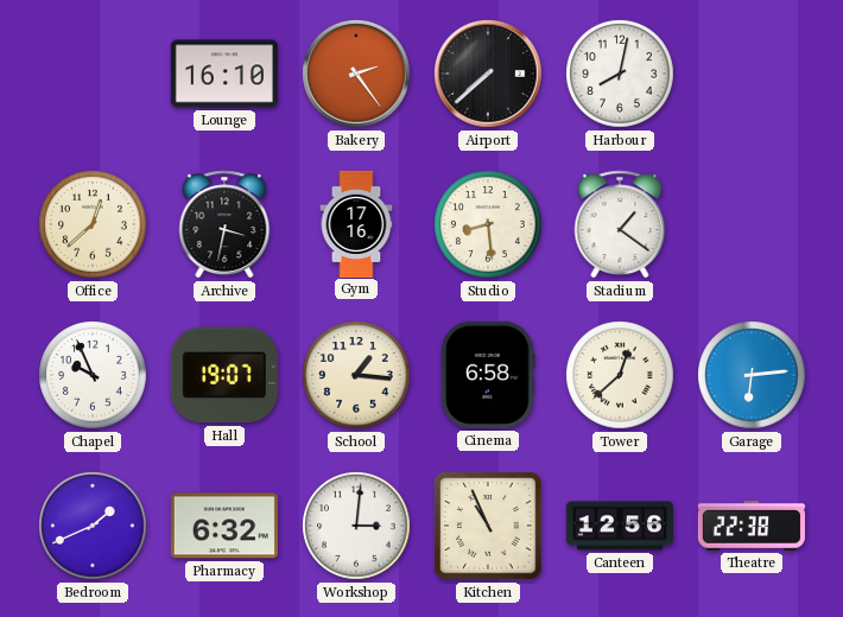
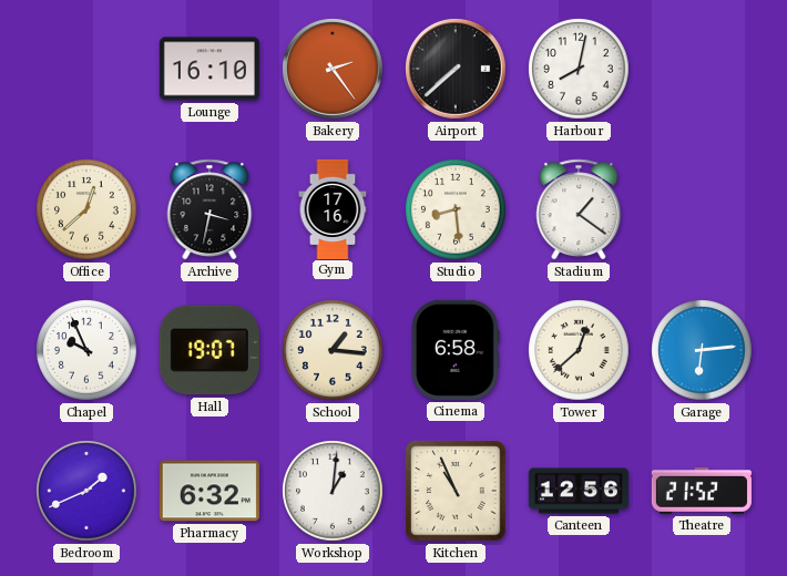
Workshop: 3:01 -> 1:01 (333, 491)
Theatre: 22:38 -> 21:52 (702, 491)
